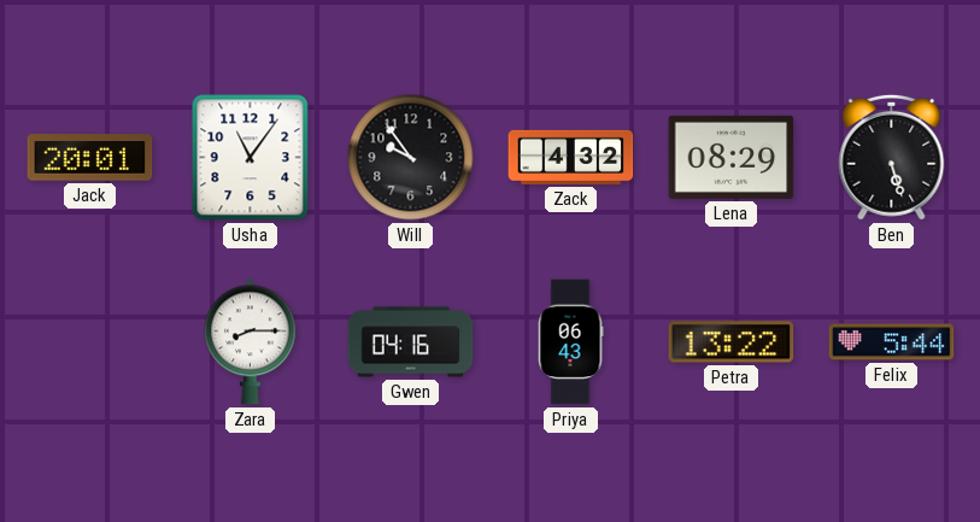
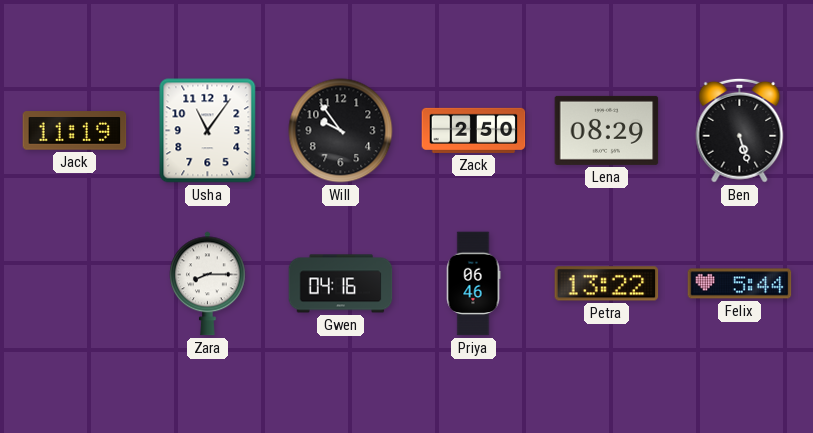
Jack: 20:01 -> 11:19 (75, 131)
Zack: 4:32 -> 2:50 (474, 130)
Priya: 06:43 -> 06:46 (473, 284)
